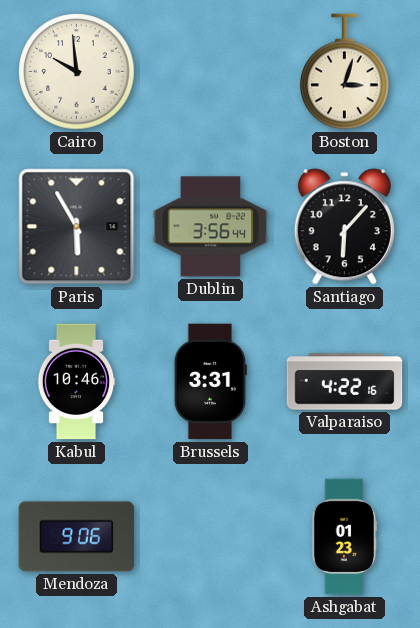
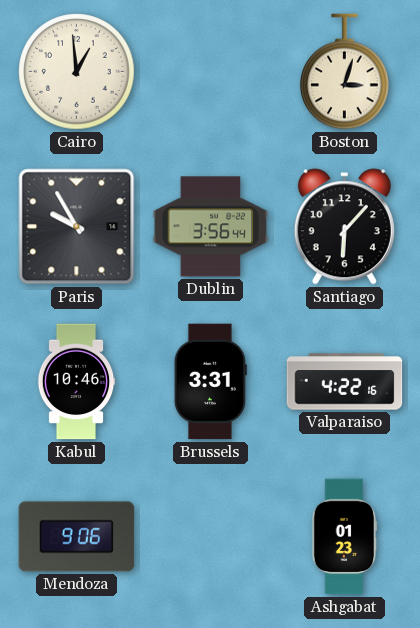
Cairo: 9:59 -> 12:59 (77, 72)
Paris: 5:55 -> 9:55 (77, 227)
